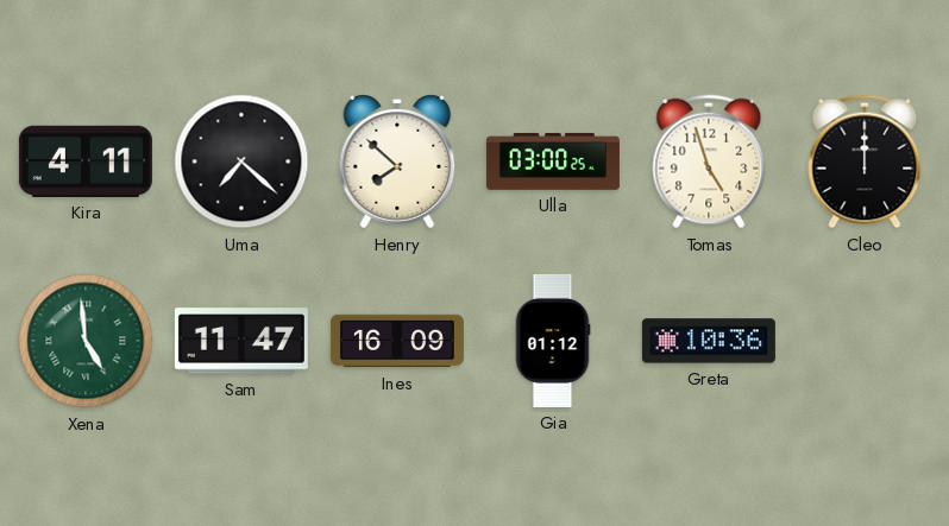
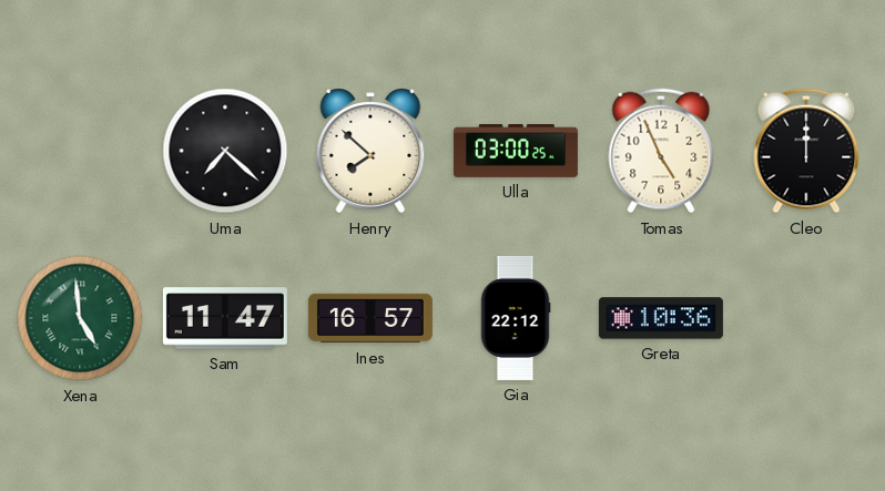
Kira: 4:11 -> none (86, 161)
Tomas: 4:57 -> 4:56 (661, 151)
Ines: 16:09 -> 16:57 (370, 318)
Gia: 01:12 -> 22:12 (516, 318)
